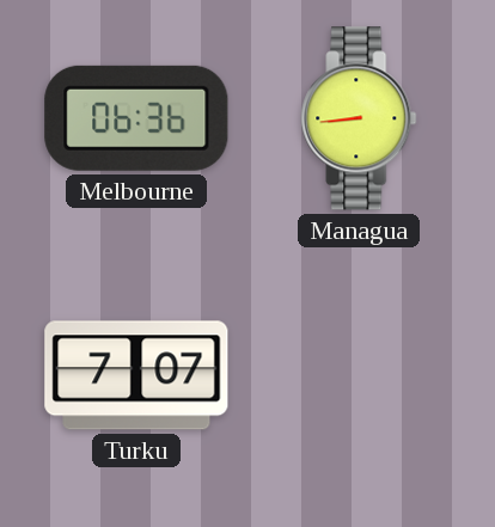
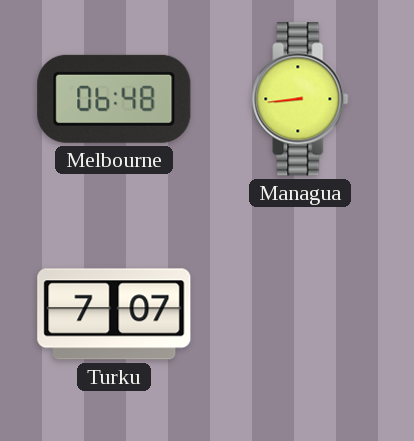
Melbourne: 06:36 -> 06:48 (114, 99)
